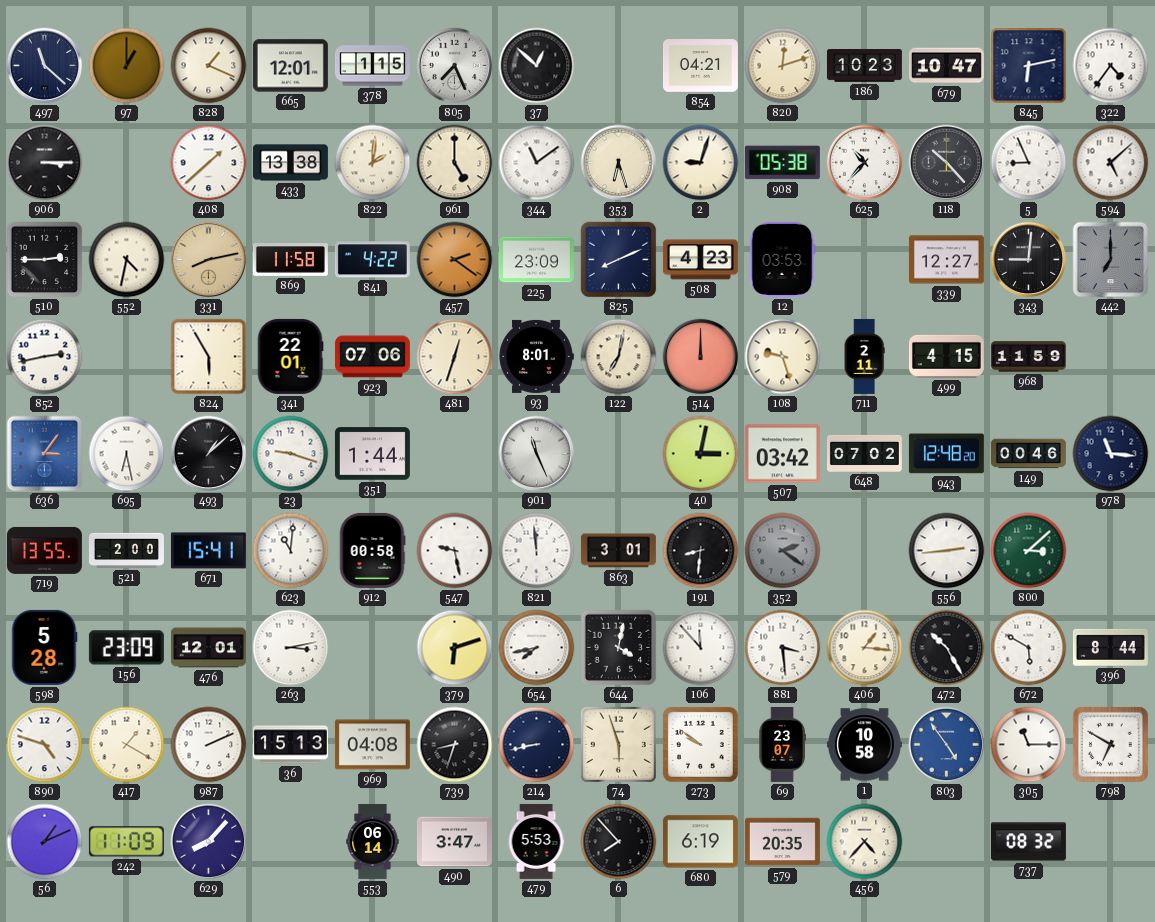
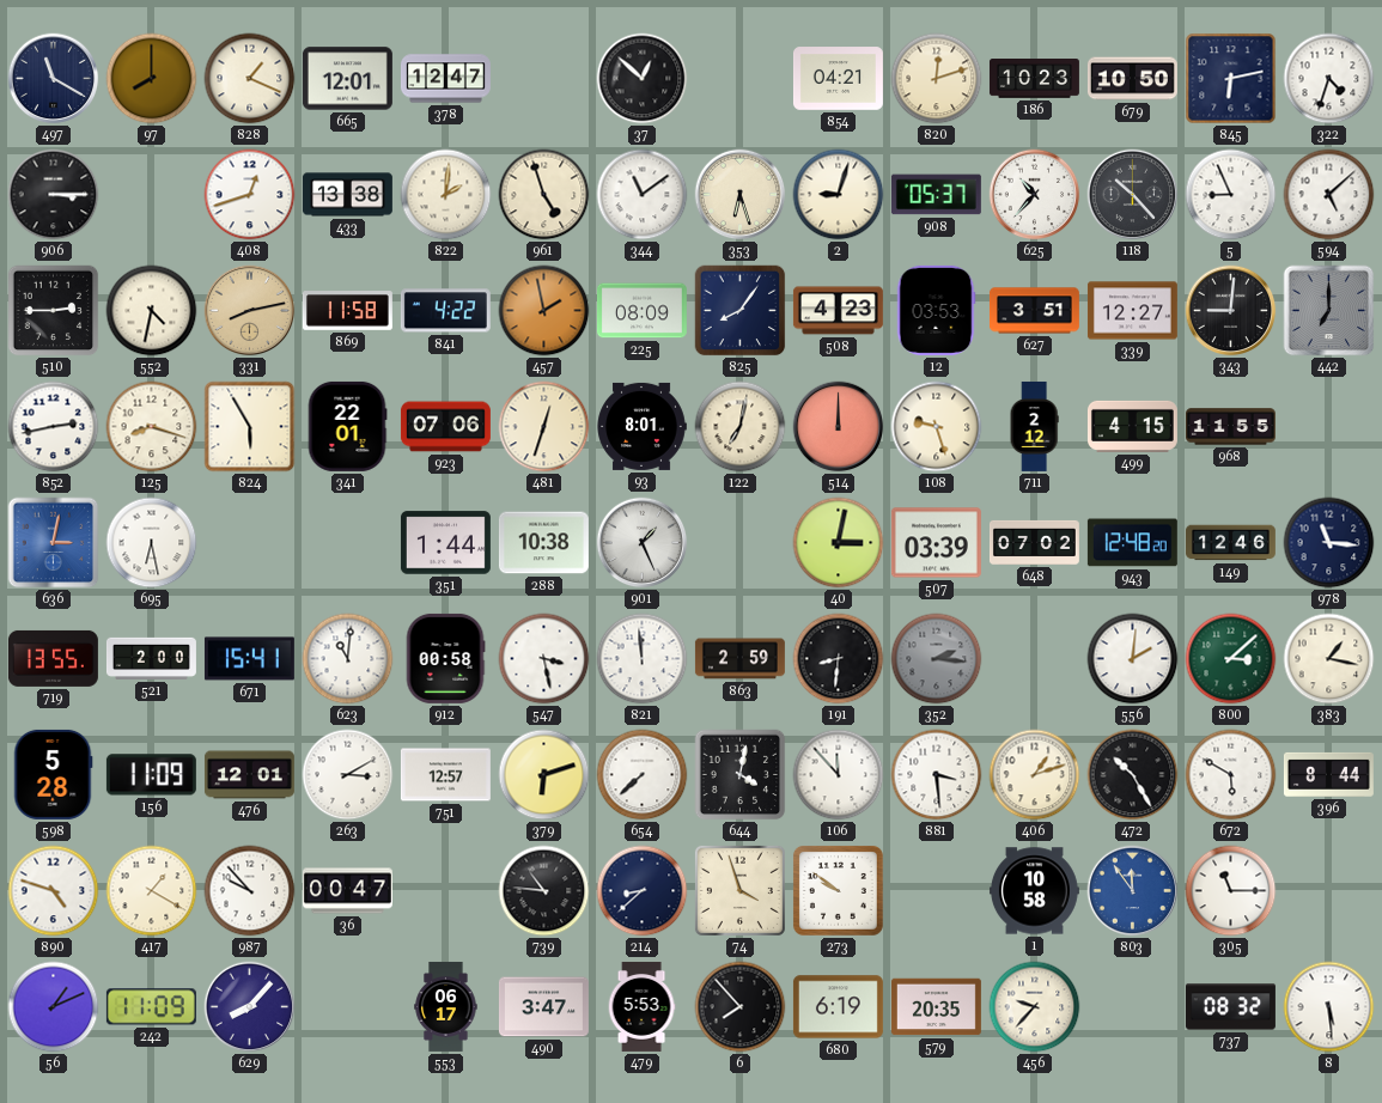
497: 11:22 -> 11:20 (54, 79)
97: 1:00 -> 8:00 (152, 79)
378: 1:15 -> 12:47 (445, 79)
805: 7:26 -> none (455, 66)
679: 10:47 -> 10:50 (1132, 79)
322: 4:36 -> 4:33 (1329, 79)
408: 1:38 -> 12:42 (250, 195)
961: 5:00 -> 4:57 (544, 195)
908: 05:38 -> 05:37 (936, 195)
457: 2:21 -> 1:58 (544, 311)
225: 23:09 -> 08:09 (641, 311)
825: 8:11 -> 8:06 (741, 311)
627: none -> 3:51 (1034, 311)
125: none -> 8:18 (152, 427)
711: 2:11 -> 2:12 (1034, 427)
968: 11:59 -> 11:55 (1230, 427)
636: 3:06 -> 3:02 (54, 543)
493: 1:08 -> none (209, 454)
23: 9:18 -> none (291, 454)
288: none -> 10:38 (543, 543)
901: 11:26 -> 1:26 (643, 543)
507: 03:42 -> 03:39 (936, 543)
149: 00:46 -> 12:46 (1230, 543)
547: 9:28 -> 3:28 (544, 659)
863: 3:01 -> 2:59 (739, 659)
352: 2:21 -> 2:16 (937, 659)
556: 2:44 -> 2:01 (1133, 659)
383: none -> 1:17 (1329, 659)
156: 23:09 -> 11:09 (151, 775)
263: 3:13 -> 3:10 (348, 775)
751: none -> 12:57 (445, 775)
654: 7:43 -> 7:38 (643, 775)
406: 1:16 -> 1:12 (1035, 775)
987: 2:11 -> 9:53 (250, 891)
36: 15:13 -> 00:47 (347, 891)
969: 04:08 -> none (372, 745)
739: 8:33 -> 10:46 (544, 891)
214: 8:43 -> 8:38 (643, 891)
74: 5:57 -> 3:57 (739, 890)
69: 23:07 -> none (782, 744)
803: 4:54 -> 11:54 (1133, 891)
798: 6:50 -> none (1110, 744)
553: 06:14 -> 06:17 (446, 1006)
456: 4:37 -> 9:37 (1035, 1007)
8: none -> 5:29 (1329, 1007)
